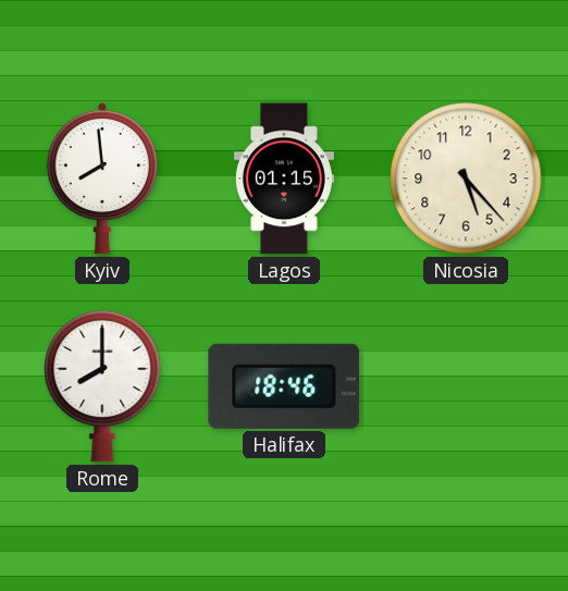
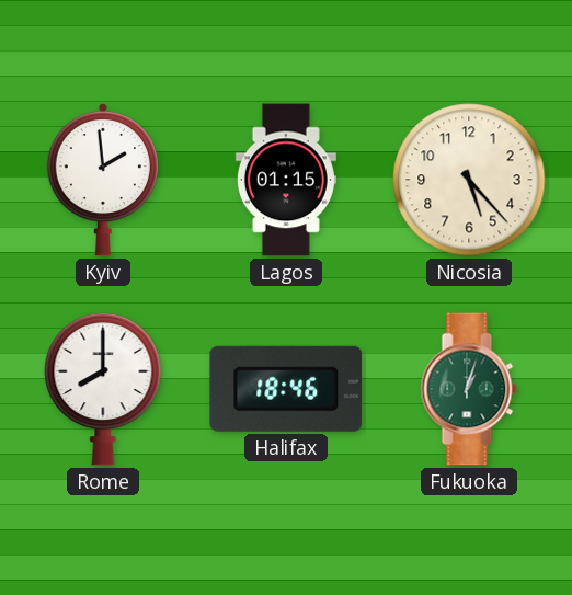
Kyiv: 7:59 -> 1:59 (103, 180)
Fukuoka: none -> 1:03 (469, 389)
